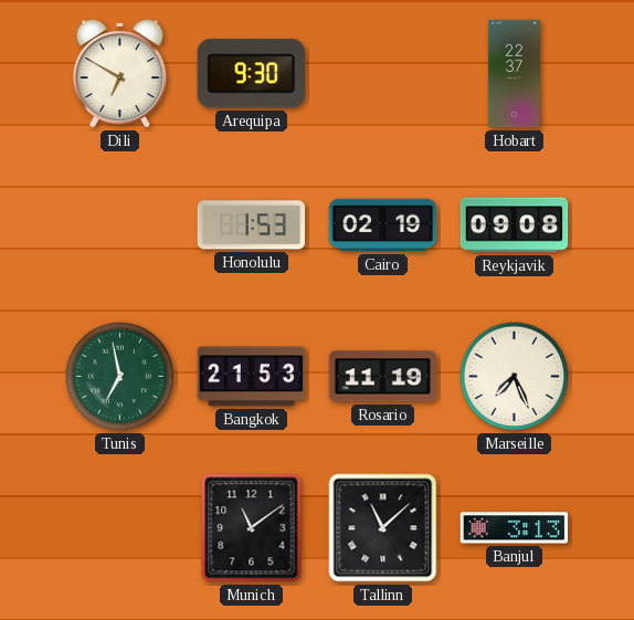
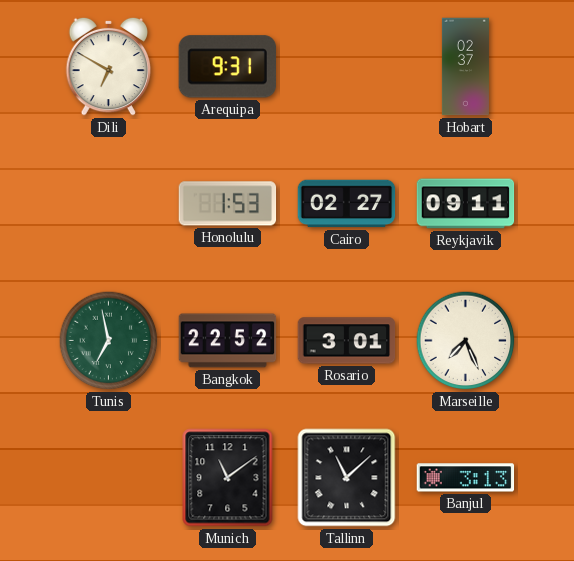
Arequipa: 9:30 -> 9:31 (227, 67)
Hobart: 22:37 -> 02:37 (465, 67)
Cairo: 02:19 -> 02:27 (347, 204)
Reykjavik: 09:08 -> 09:11 (466, 204)
Bangkok: 21:53 -> 22:52 (228, 341)
Rosario: 11:19 -> 3:01 (347, 341)
